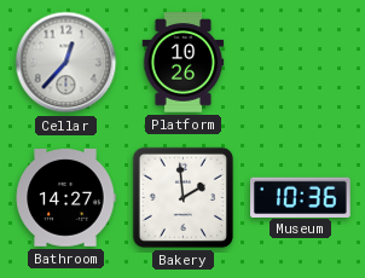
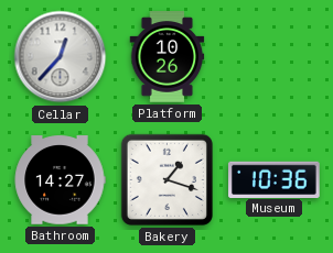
Bakery: 1:59 -> 1:18 (166, 179)
